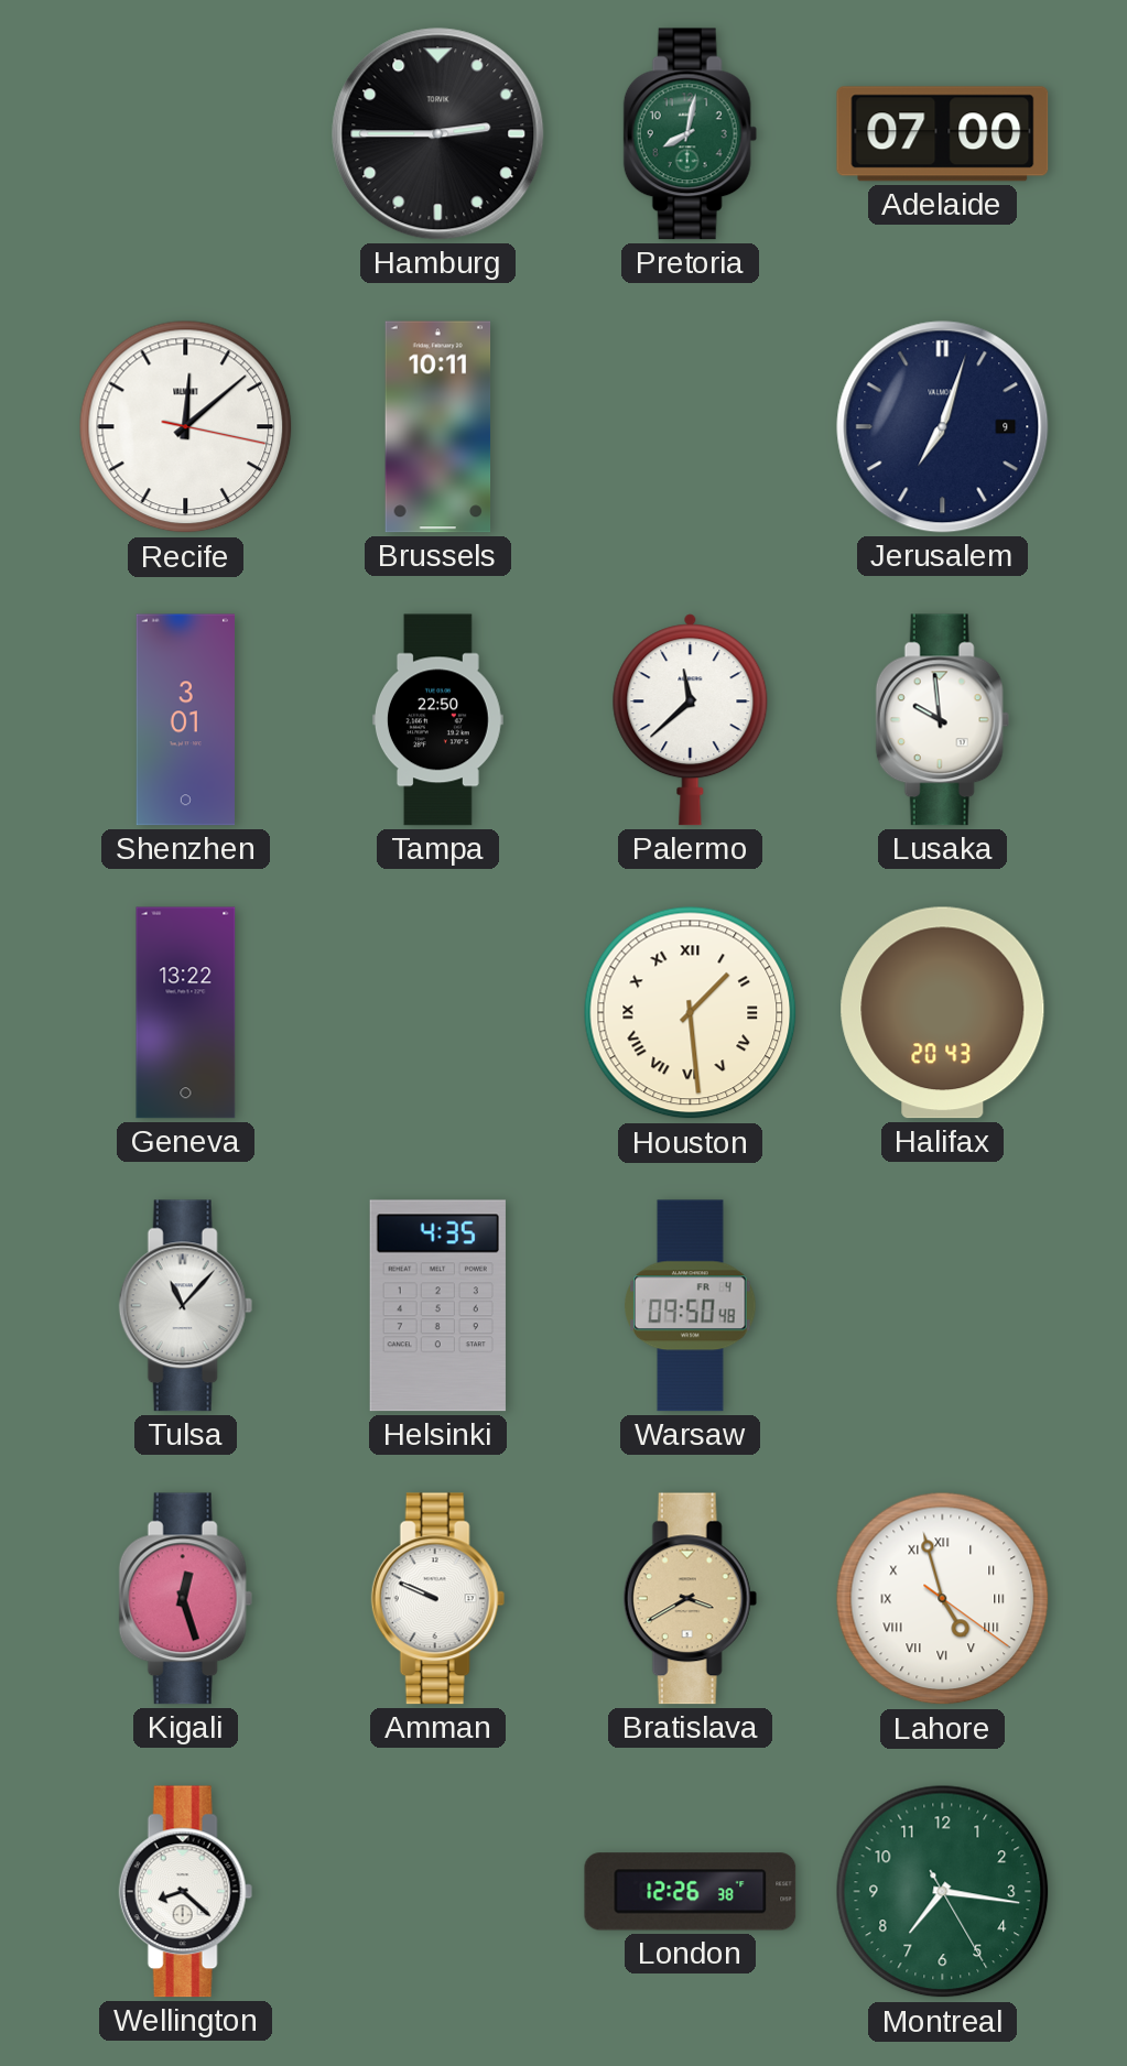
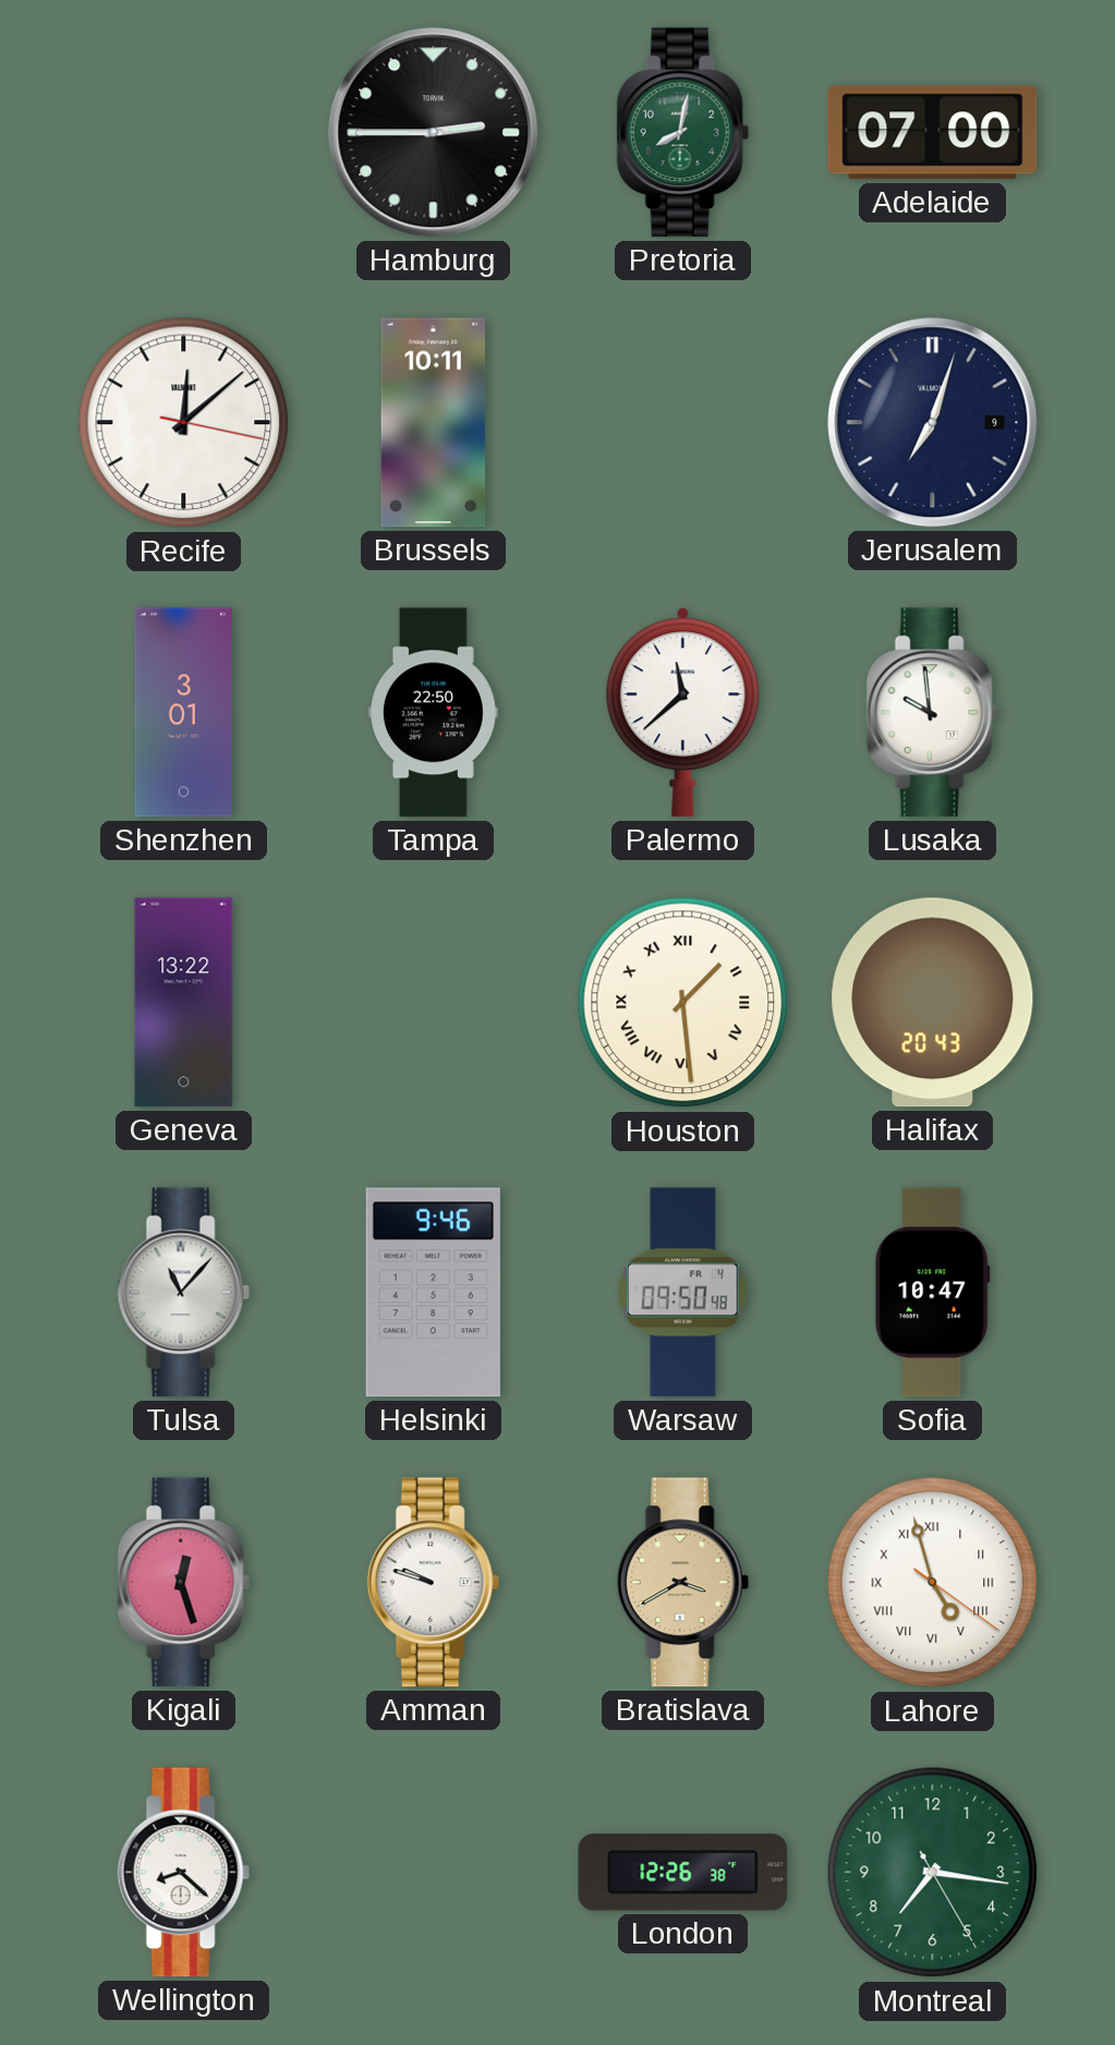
Helsinki: 4:35 -> 9:46 (433, 1293)
Sofia: none -> 10:47 (932, 1293)
Amman: 9:49 -> 9:48 (433, 1583)
